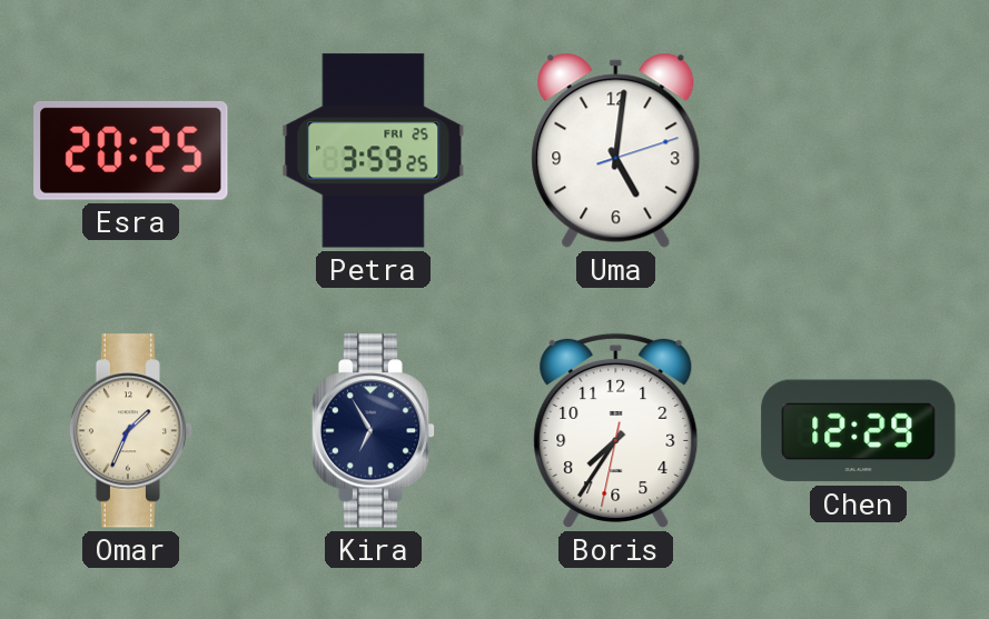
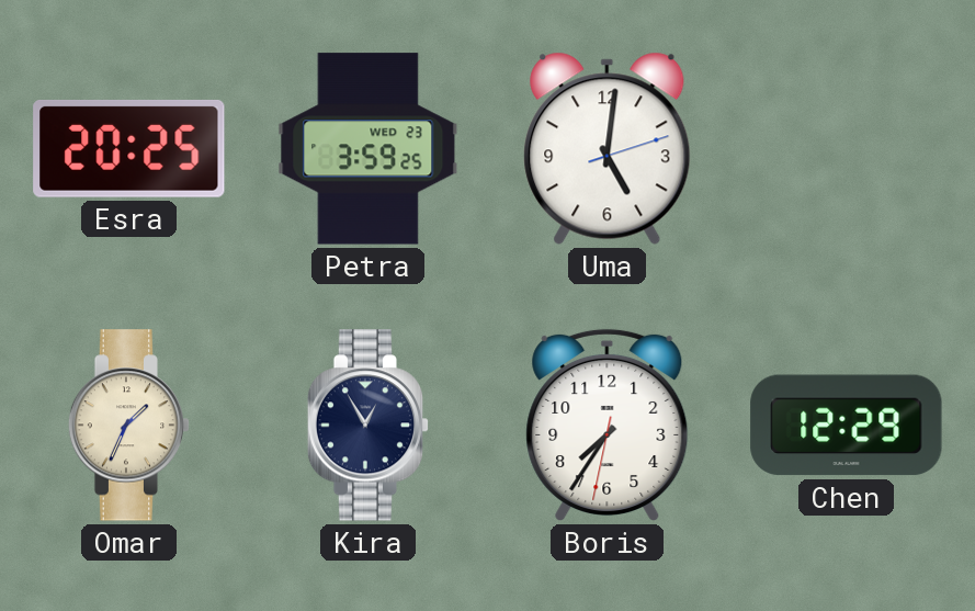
Petra date: FRI 25 -> WED 23 (369, 149)
Kira: 6:55 -> 12:55 (369, 426)
